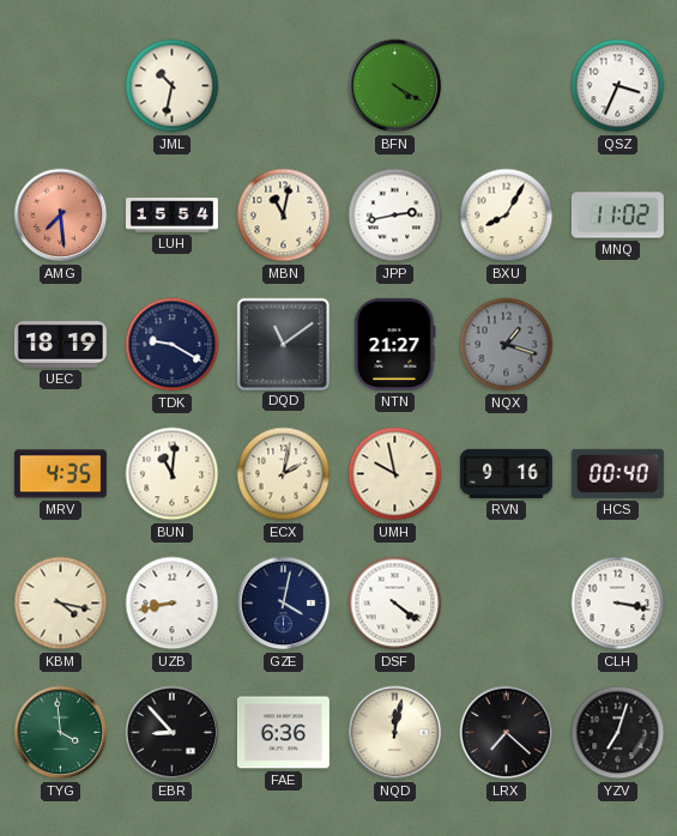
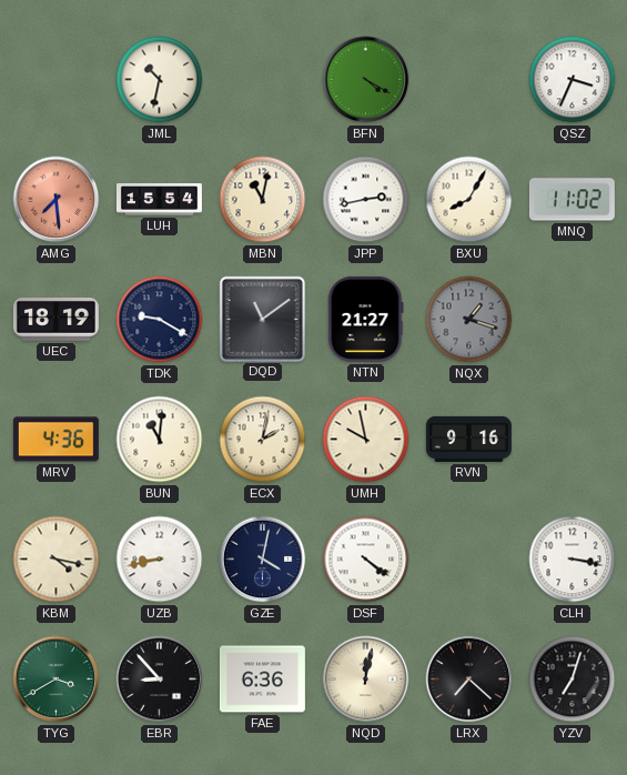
MRV: 4:35 -> 4:36 (55, 440)
HCS: 00:40 -> none (617, 473)
TYG: 3:59 -> 3:40 (57, 680)
